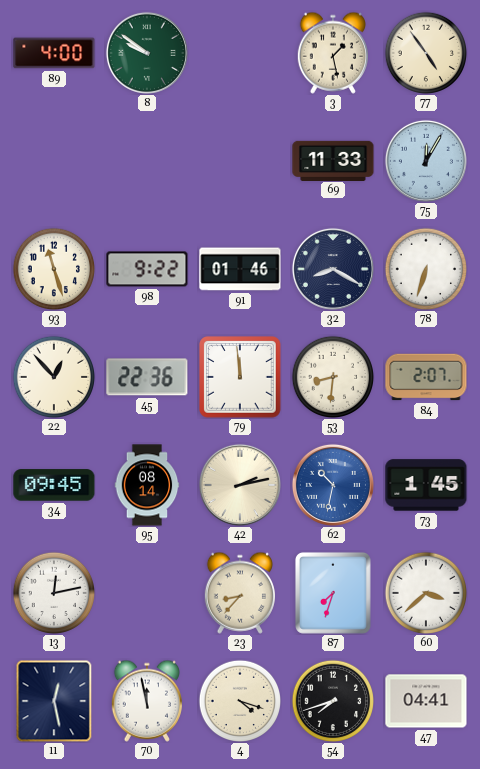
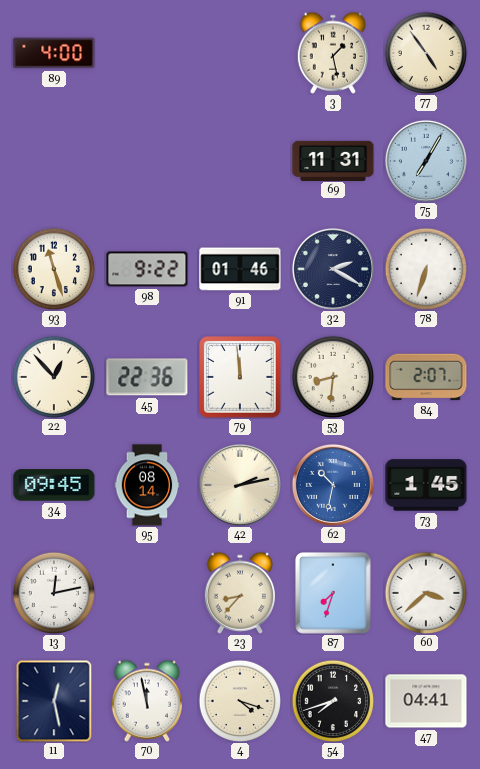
8: 9:51 -> none (147, 53)
69: 11:33 -> 11:31 (333, 160)
75: 12:05 -> 7:05 (426, 161)
32: 8:20 -> 2:20 (333, 269)
